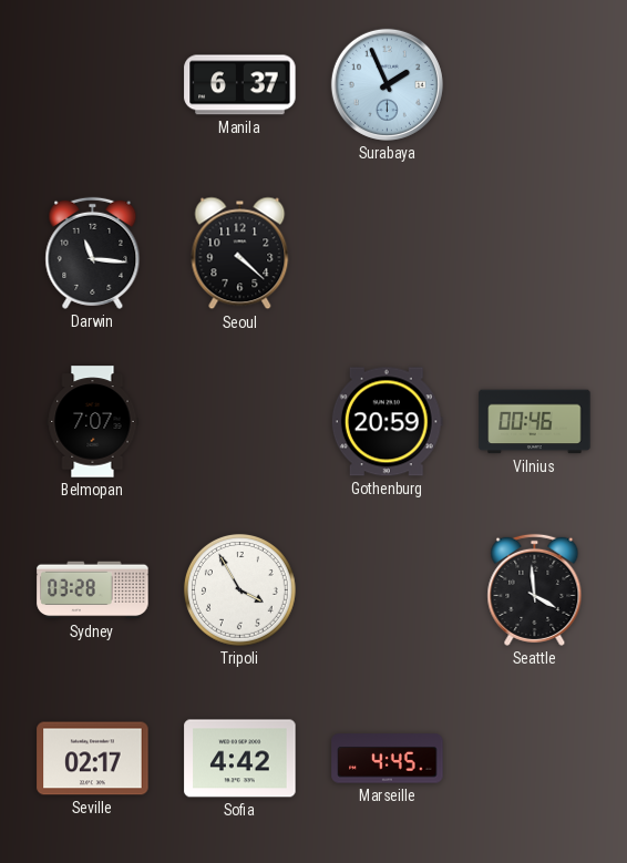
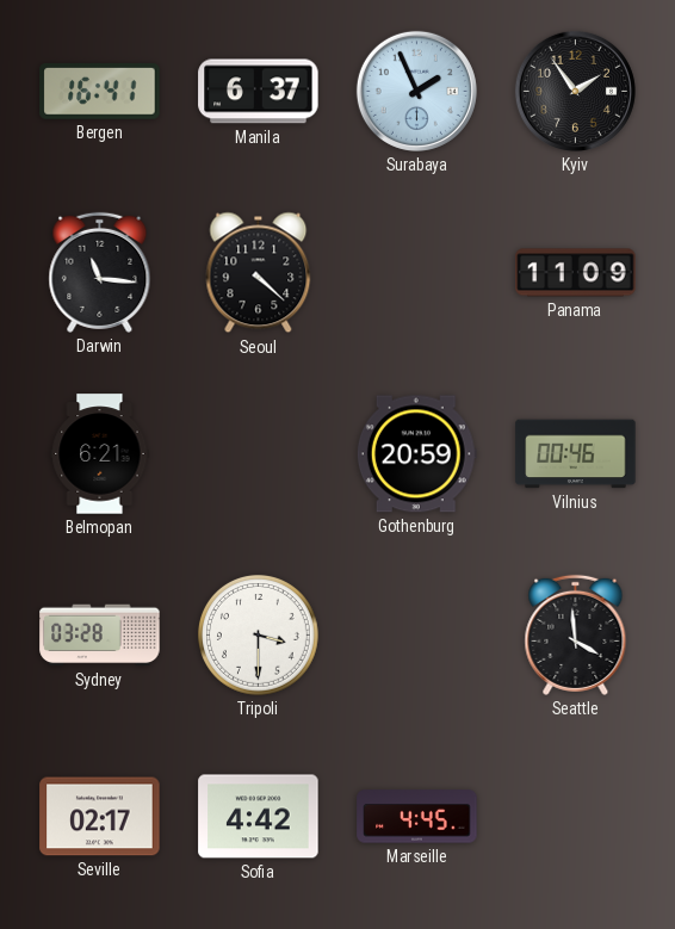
Bergen: none -> 16:41 (100, 92)
Kyiv: none -> 1:54 (575, 91)
Panama: none -> 11:09 (576, 273)
Belmopan: 7:07 -> 6:21 (100, 454)
Tripoli: 3:55 -> 3:30 (258, 634)
